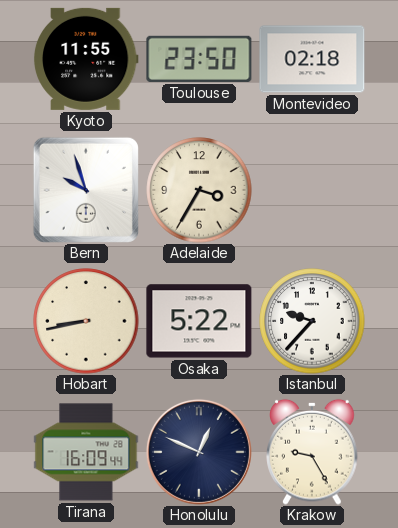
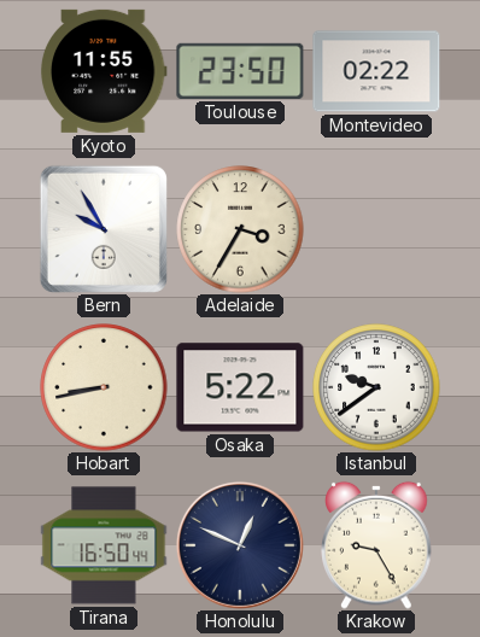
Montevideo: 02:18 -> 02:22 (376, 71)
Bern: 9:57 -> 9:55 (104, 229)
Istanbul: 9:37 -> 9:39 (376, 387)
Tirana: 16:09 -> 16:50 (104, 545)
